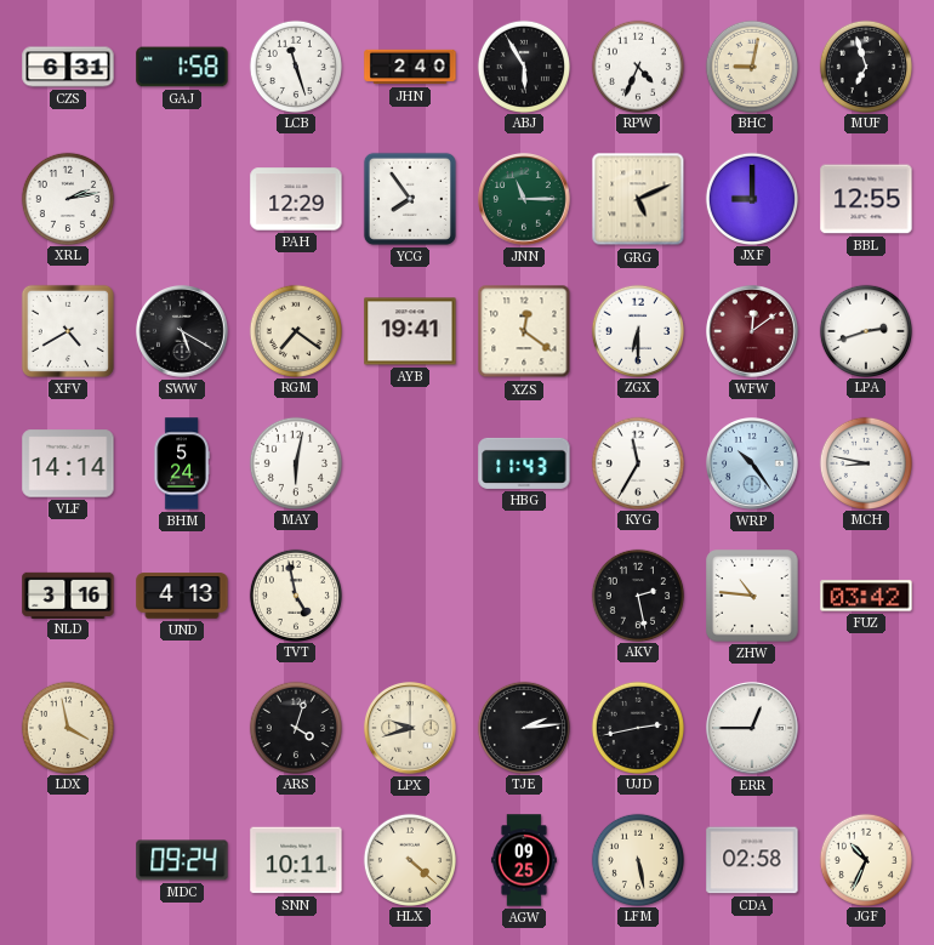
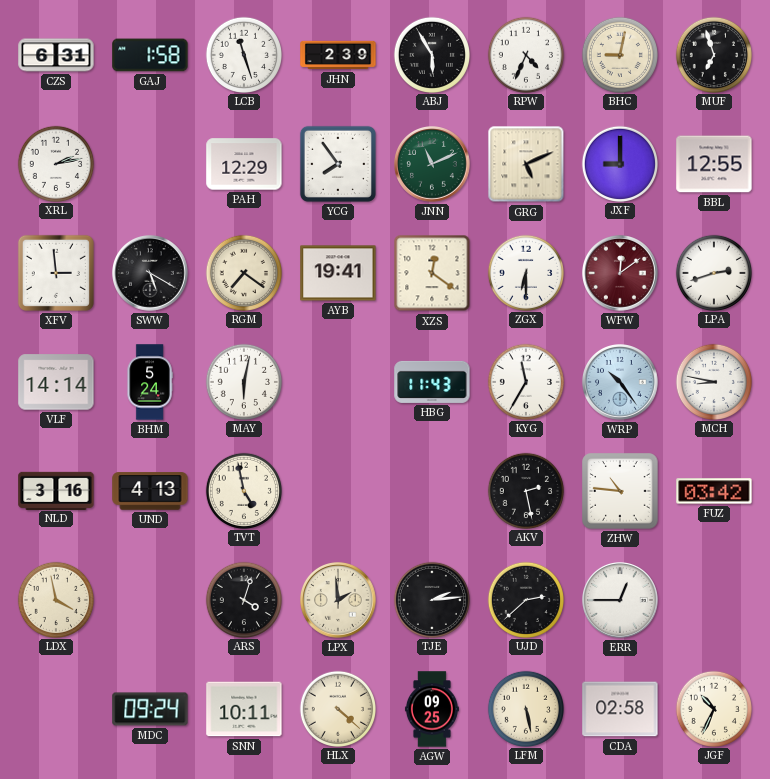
JHN: 2:40 -> 2:39 (338, 55)
JNN: 11:15 -> 11:11 (433, 165)
XFV: 4:40 -> 2:59 (56, 273)
LPX: 9:42 -> 1:59 (339, 601)
UJD: 2:43 -> 2:38 (525, 599)
